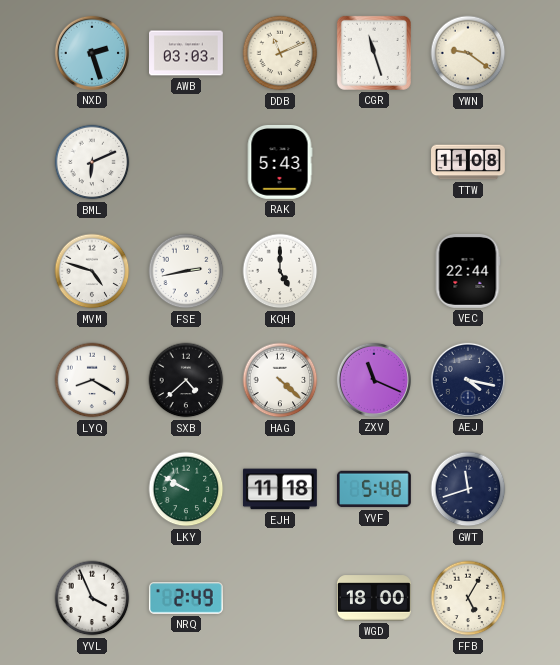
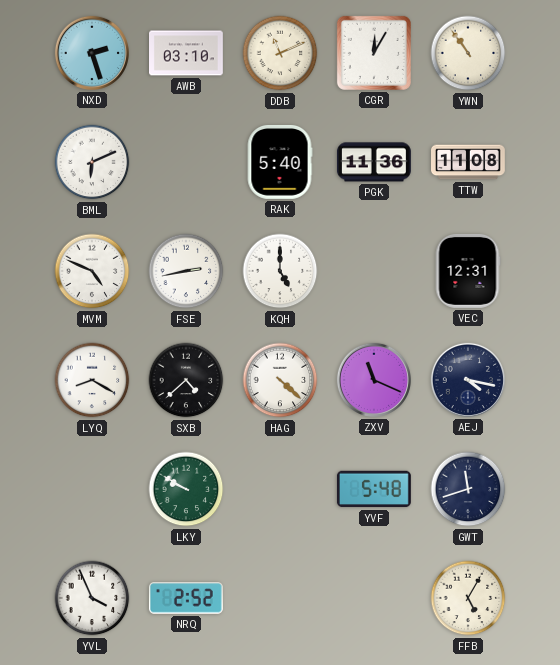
AWB: 03:03 -> 03:10 (187, 53)
CGR: 11:27 -> 12:05 (374, 53)
YWN: 9:21 -> 10:54 (468, 53)
RAK: 5:43 -> 5:40 (280, 162)
PGK: none -> 11:36 (374, 162)
MVM: 4:48 -> 4:49 (92, 271)
VEC: 22:44 -> 12:31 (468, 271)
EJH: 11:18 -> none (280, 489)
NRQ: 2:49 -> 2:52 (186, 598)
WGD: 18:00 -> none (374, 598)
